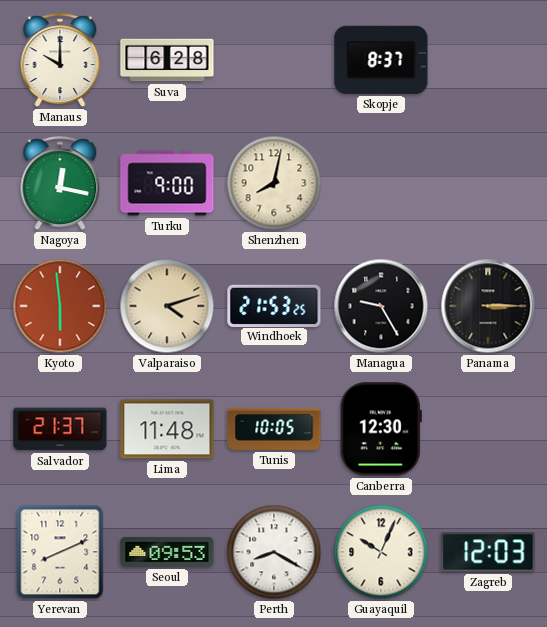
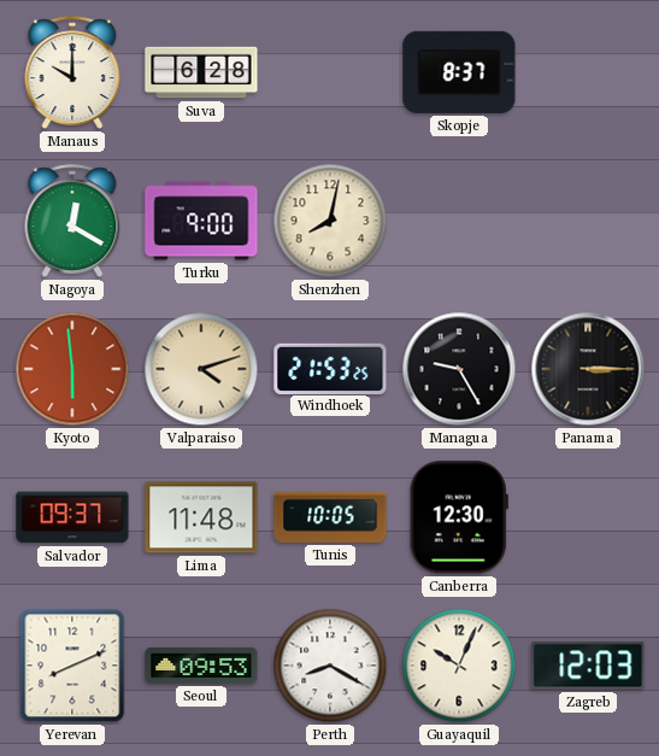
Nagoya: 12:17 -> 12:20 (72, 221)
Salvador: 21:37 -> 09:37 (72, 517)
